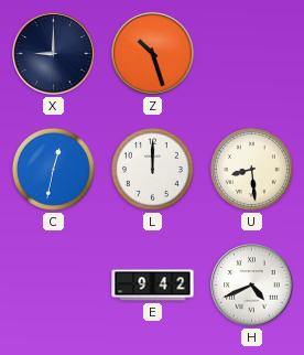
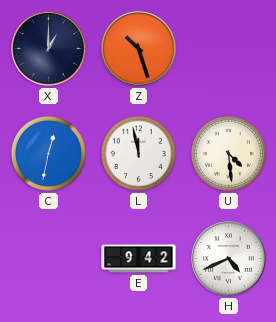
X: 9:00 -> 1:00 (49, 49)
L: 12:00 -> 11:58 (138, 153)
U: 8:29 -> 4:29 (228, 153)
